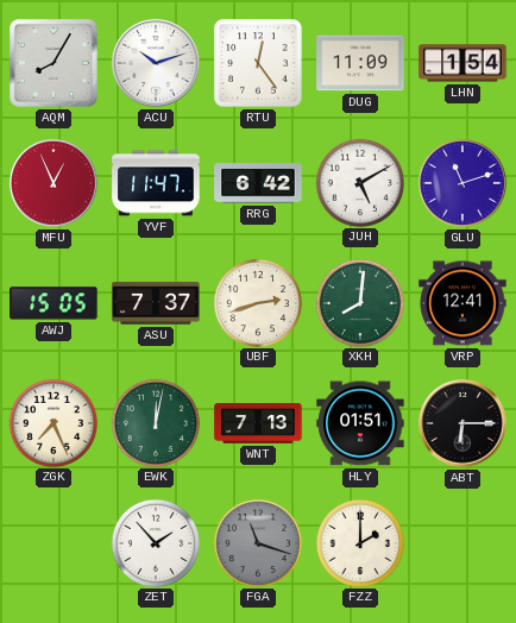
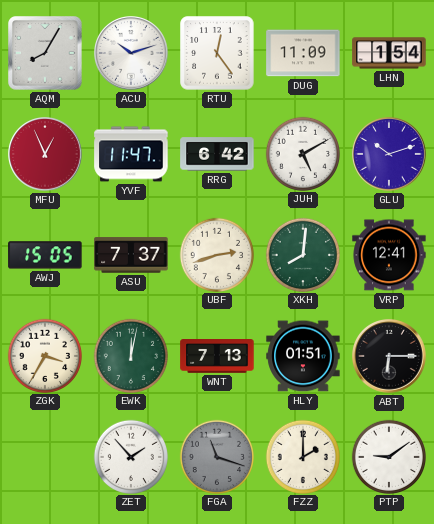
GLU: 11:12 -> 10:12 (390, 155)
ZGK: 7:26 -> 3:35 (44, 355)
PTP: none -> 9:09 (388, 456)
